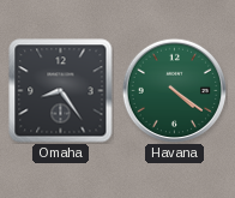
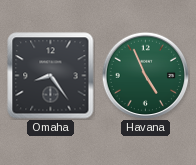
Havana: 4:21 -> 4:56 (145, 75)
